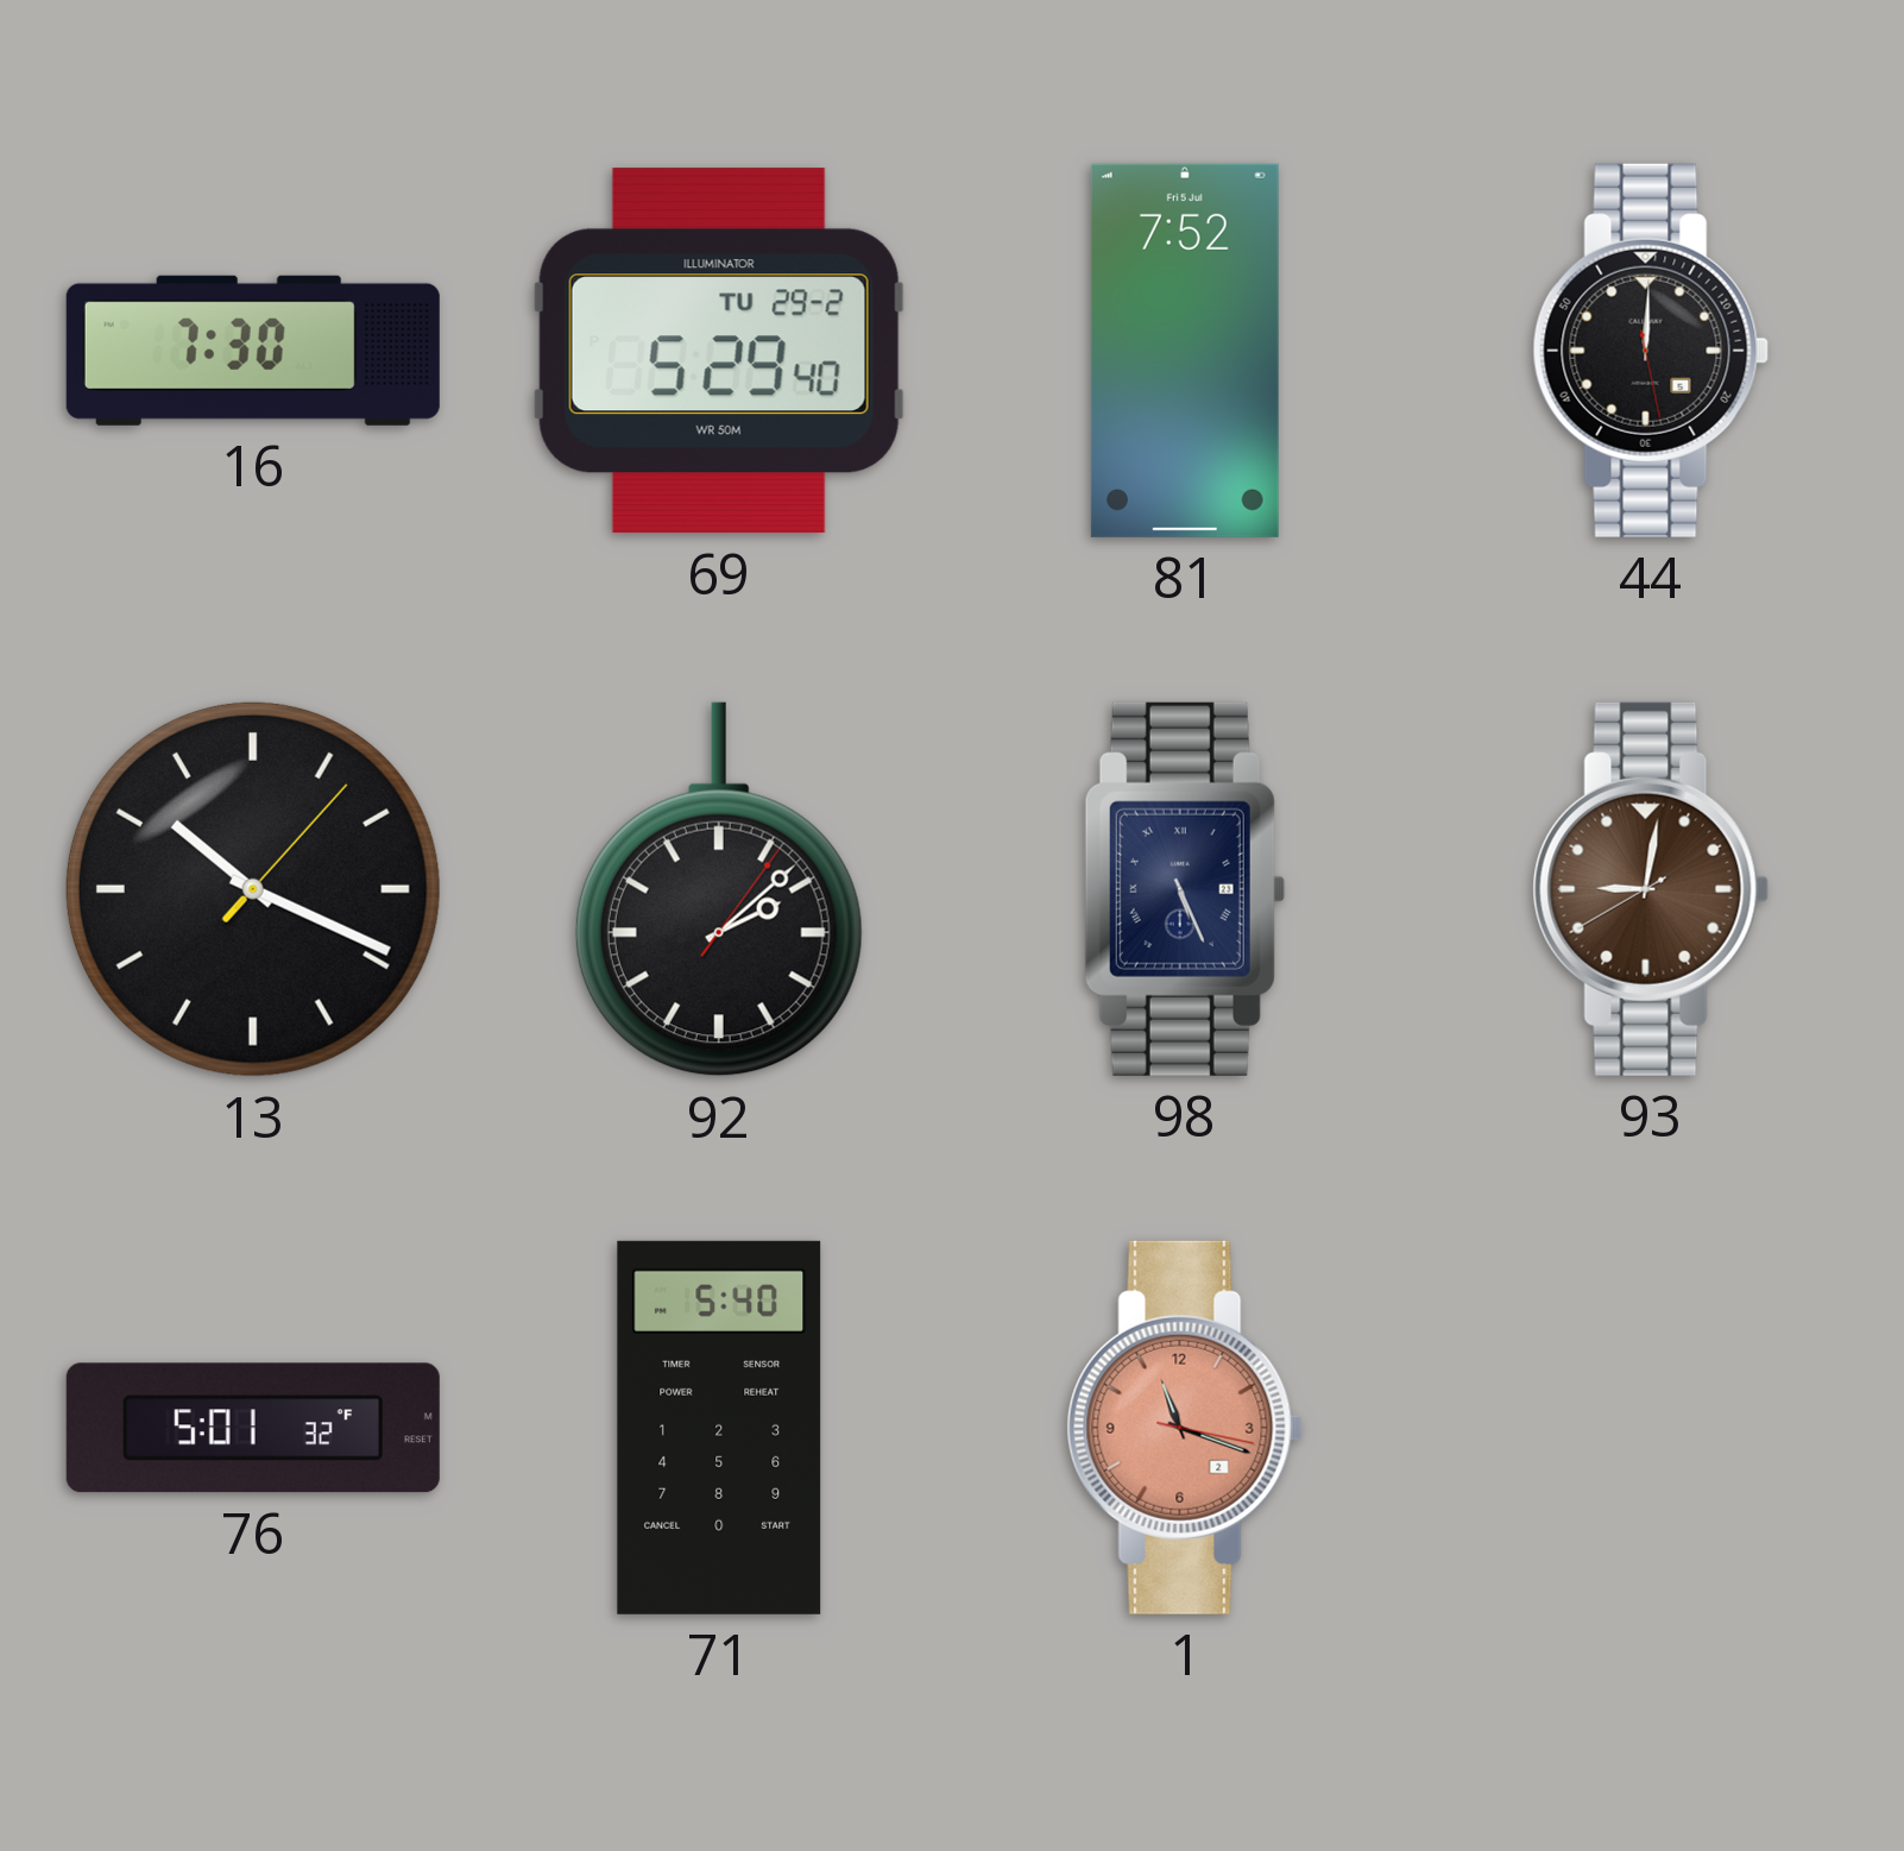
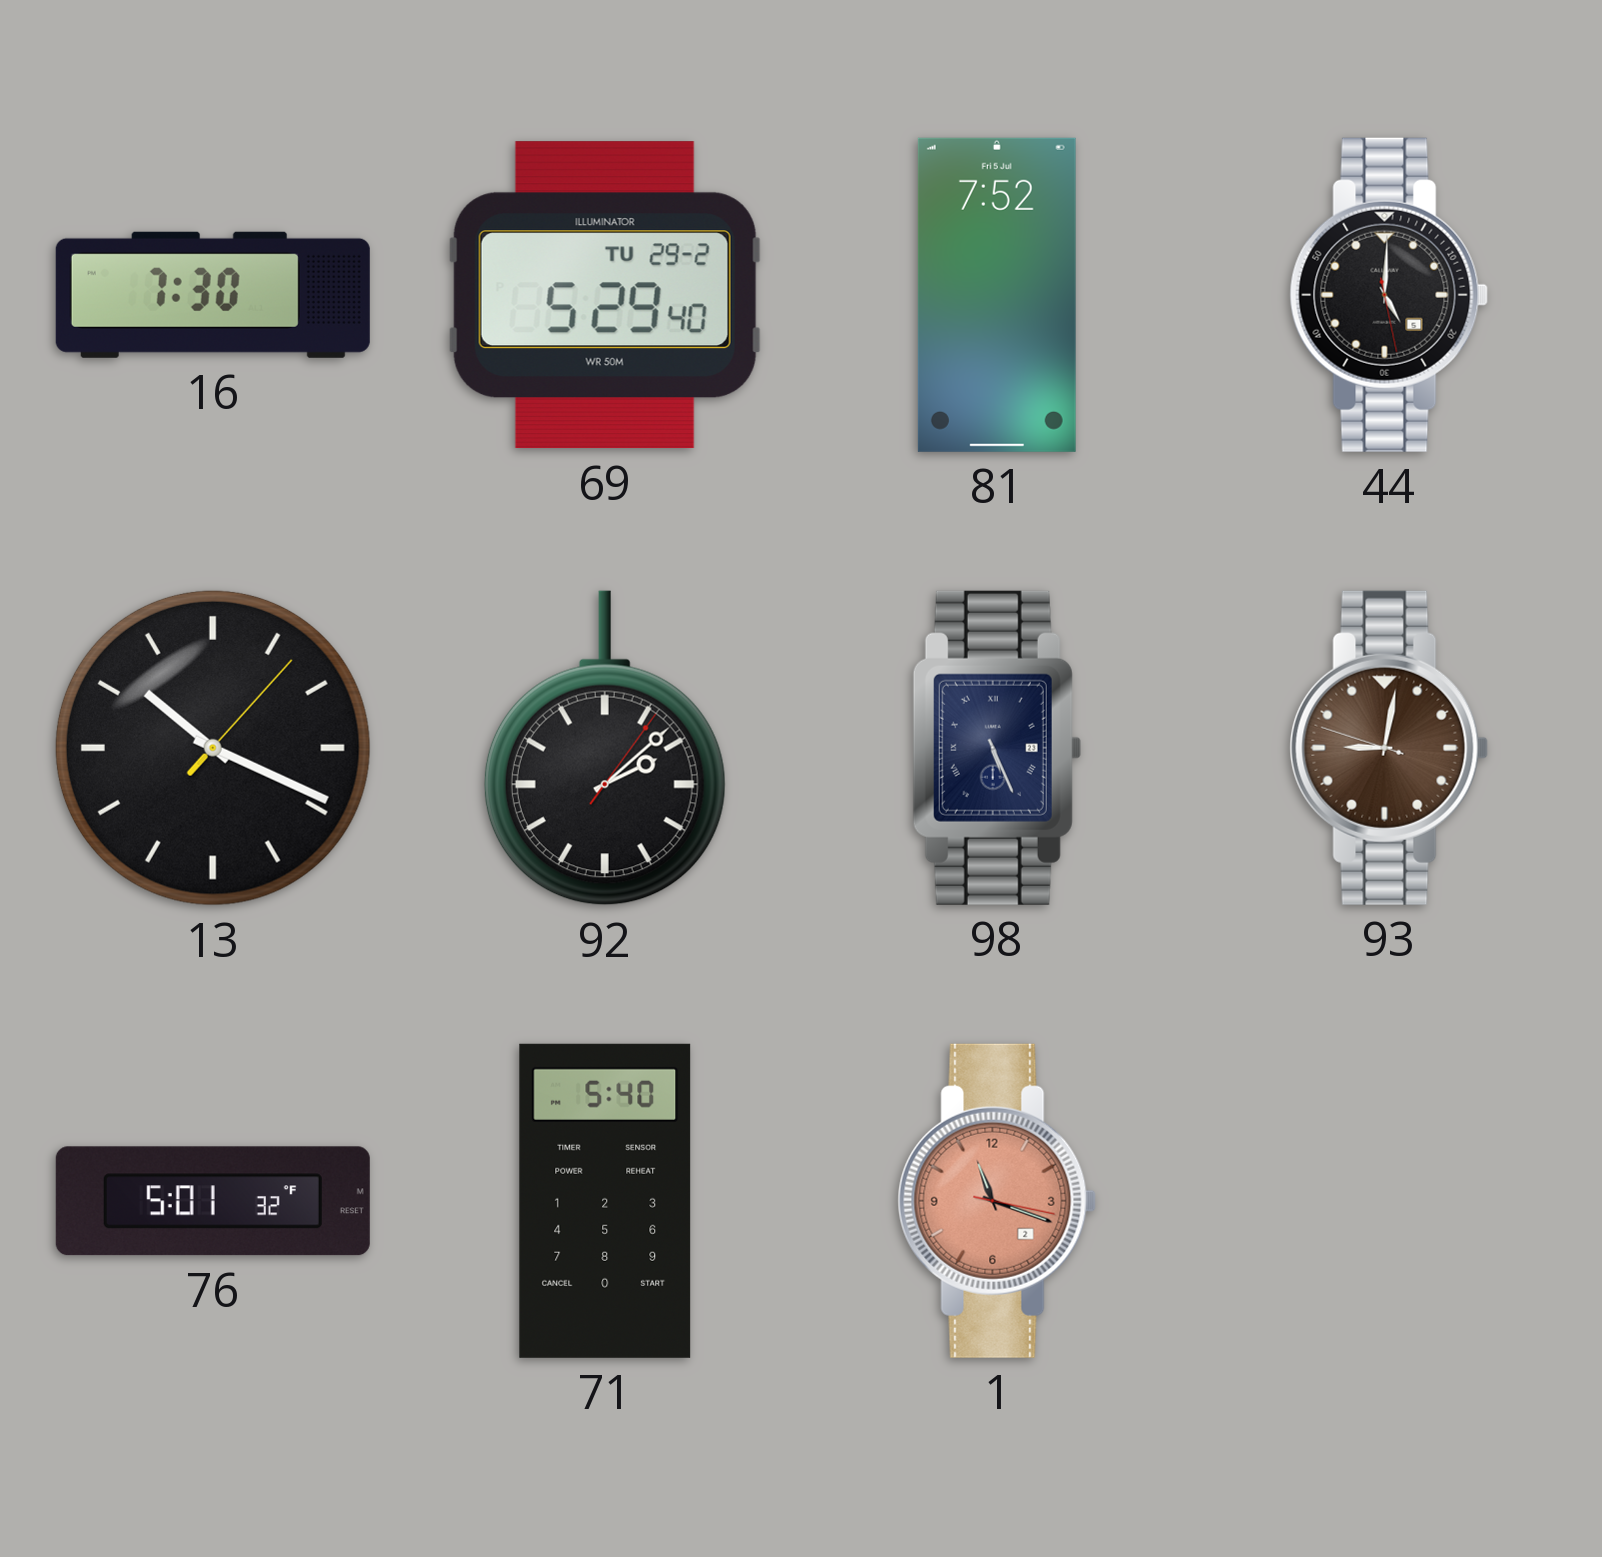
44: 12:00 -> 5:00 (1389, 295)
93: 9:01:40 -> 9:01:48 (1389, 748)
